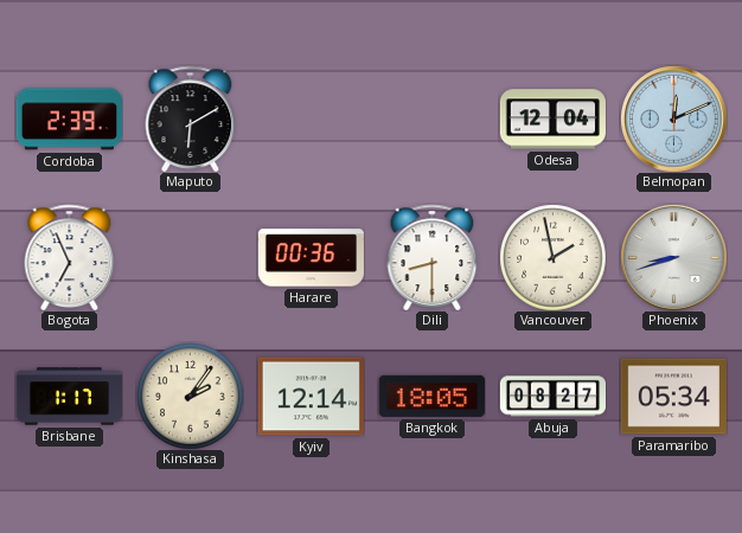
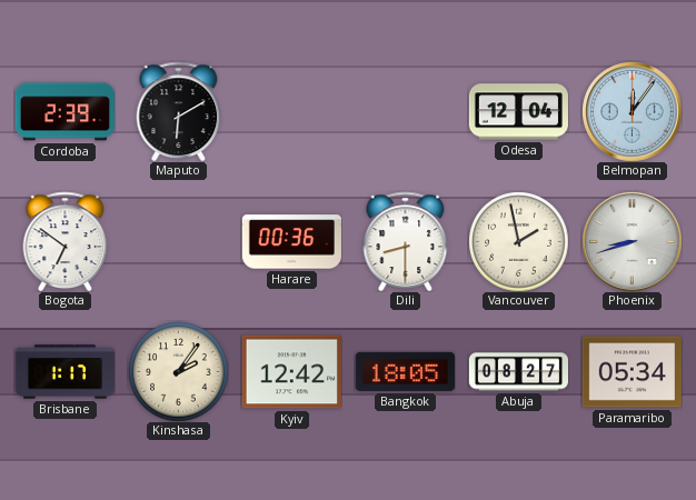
Belmopan: 12:11 -> 12:06 (632, 111)
Bogota: 6:56 -> 6:51 (66, 241)
Kyiv: 12:14 -> 12:42 (291, 372)
